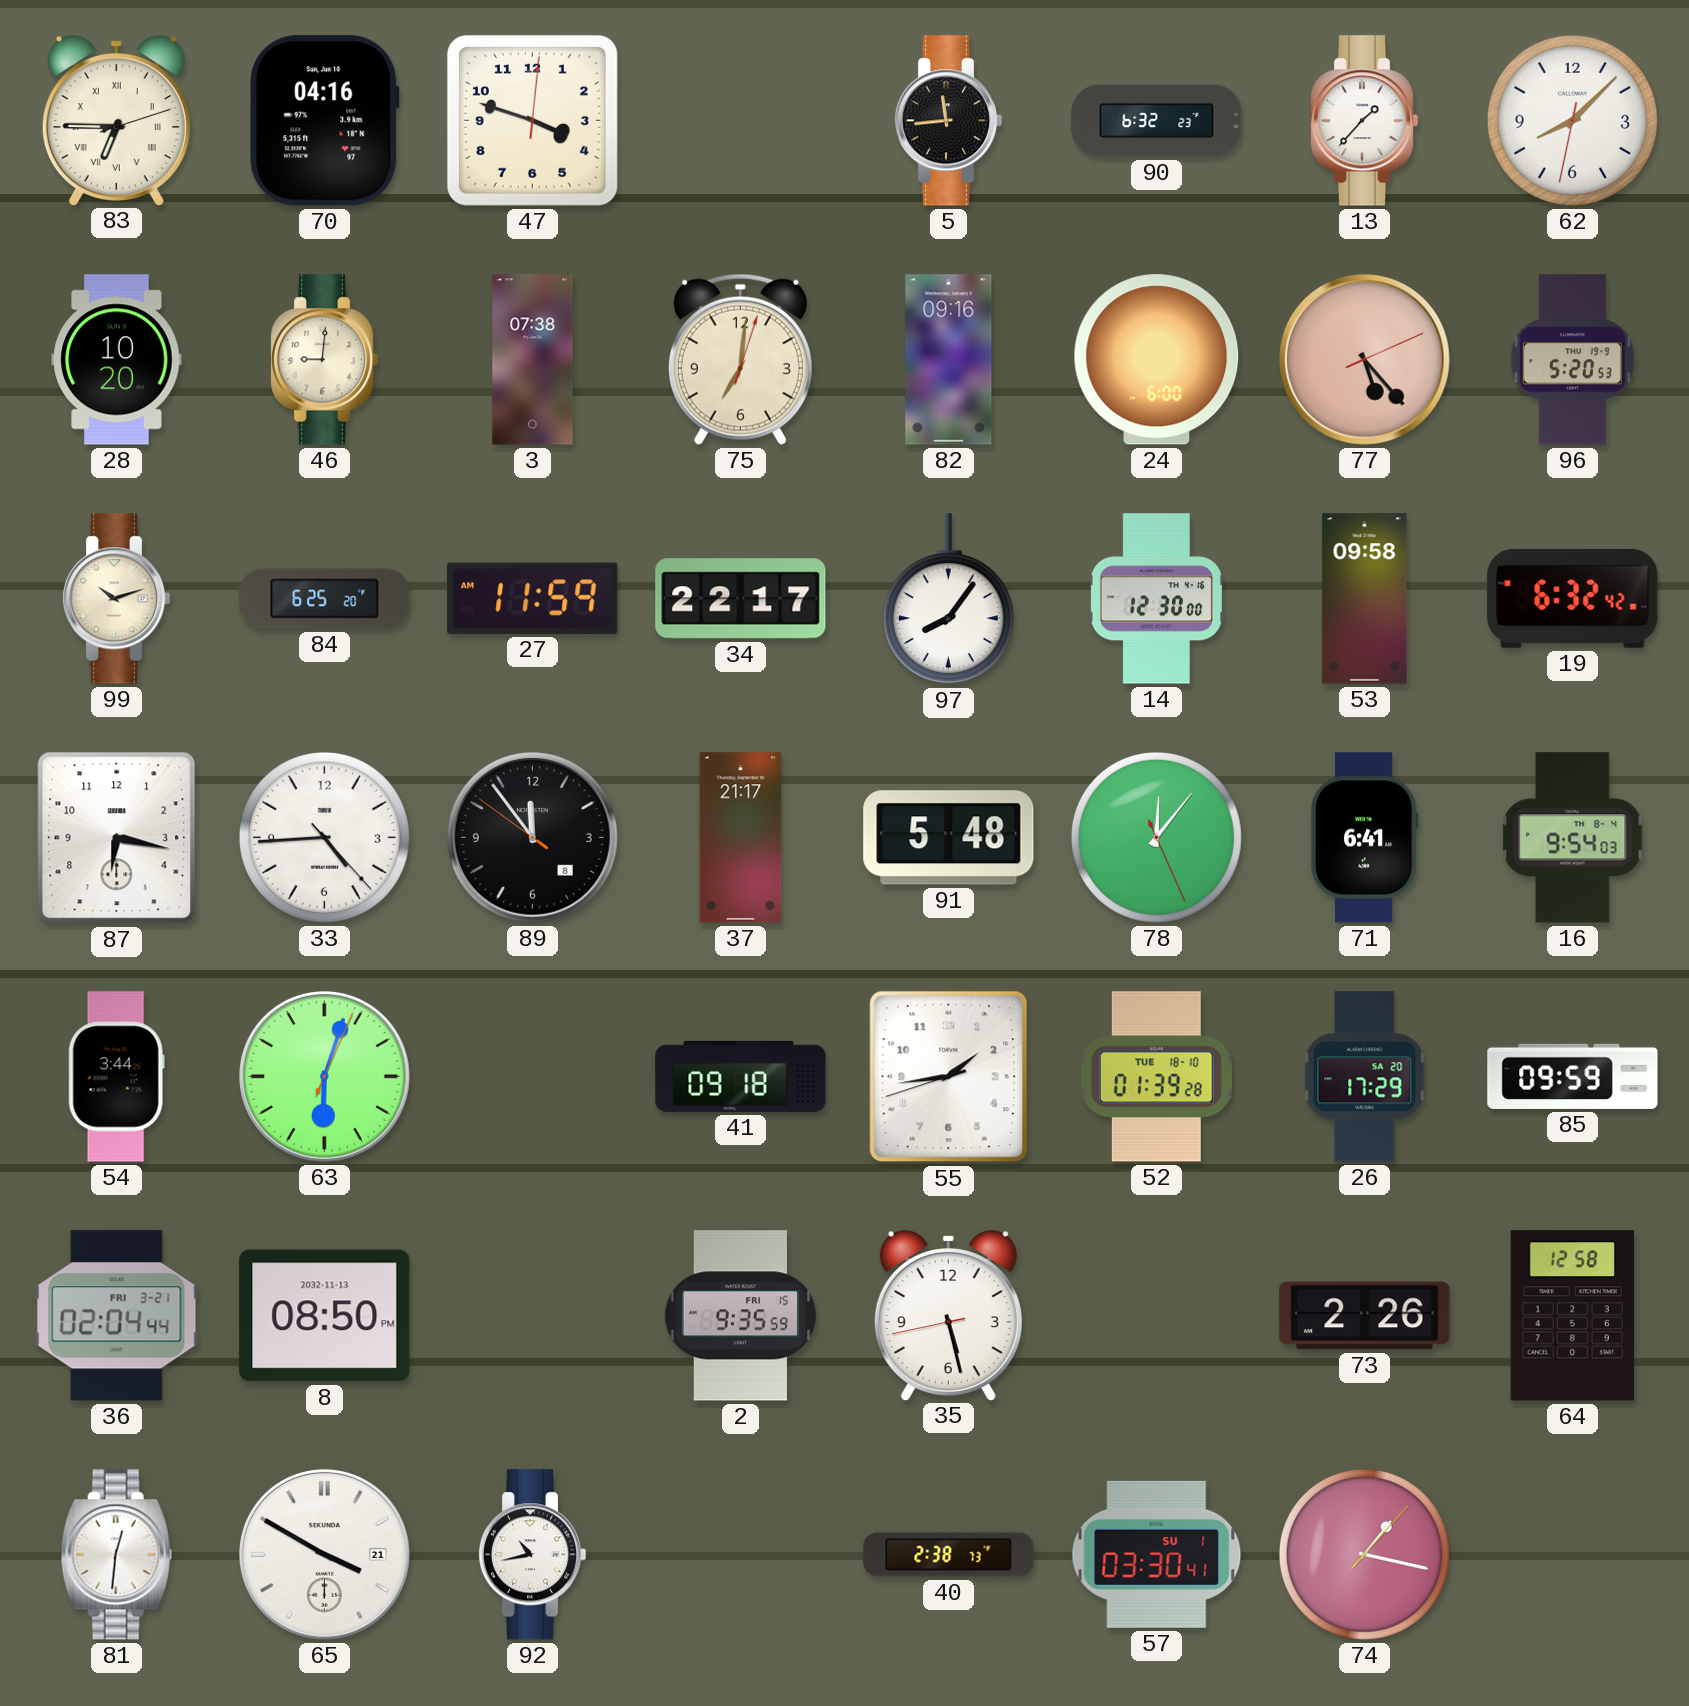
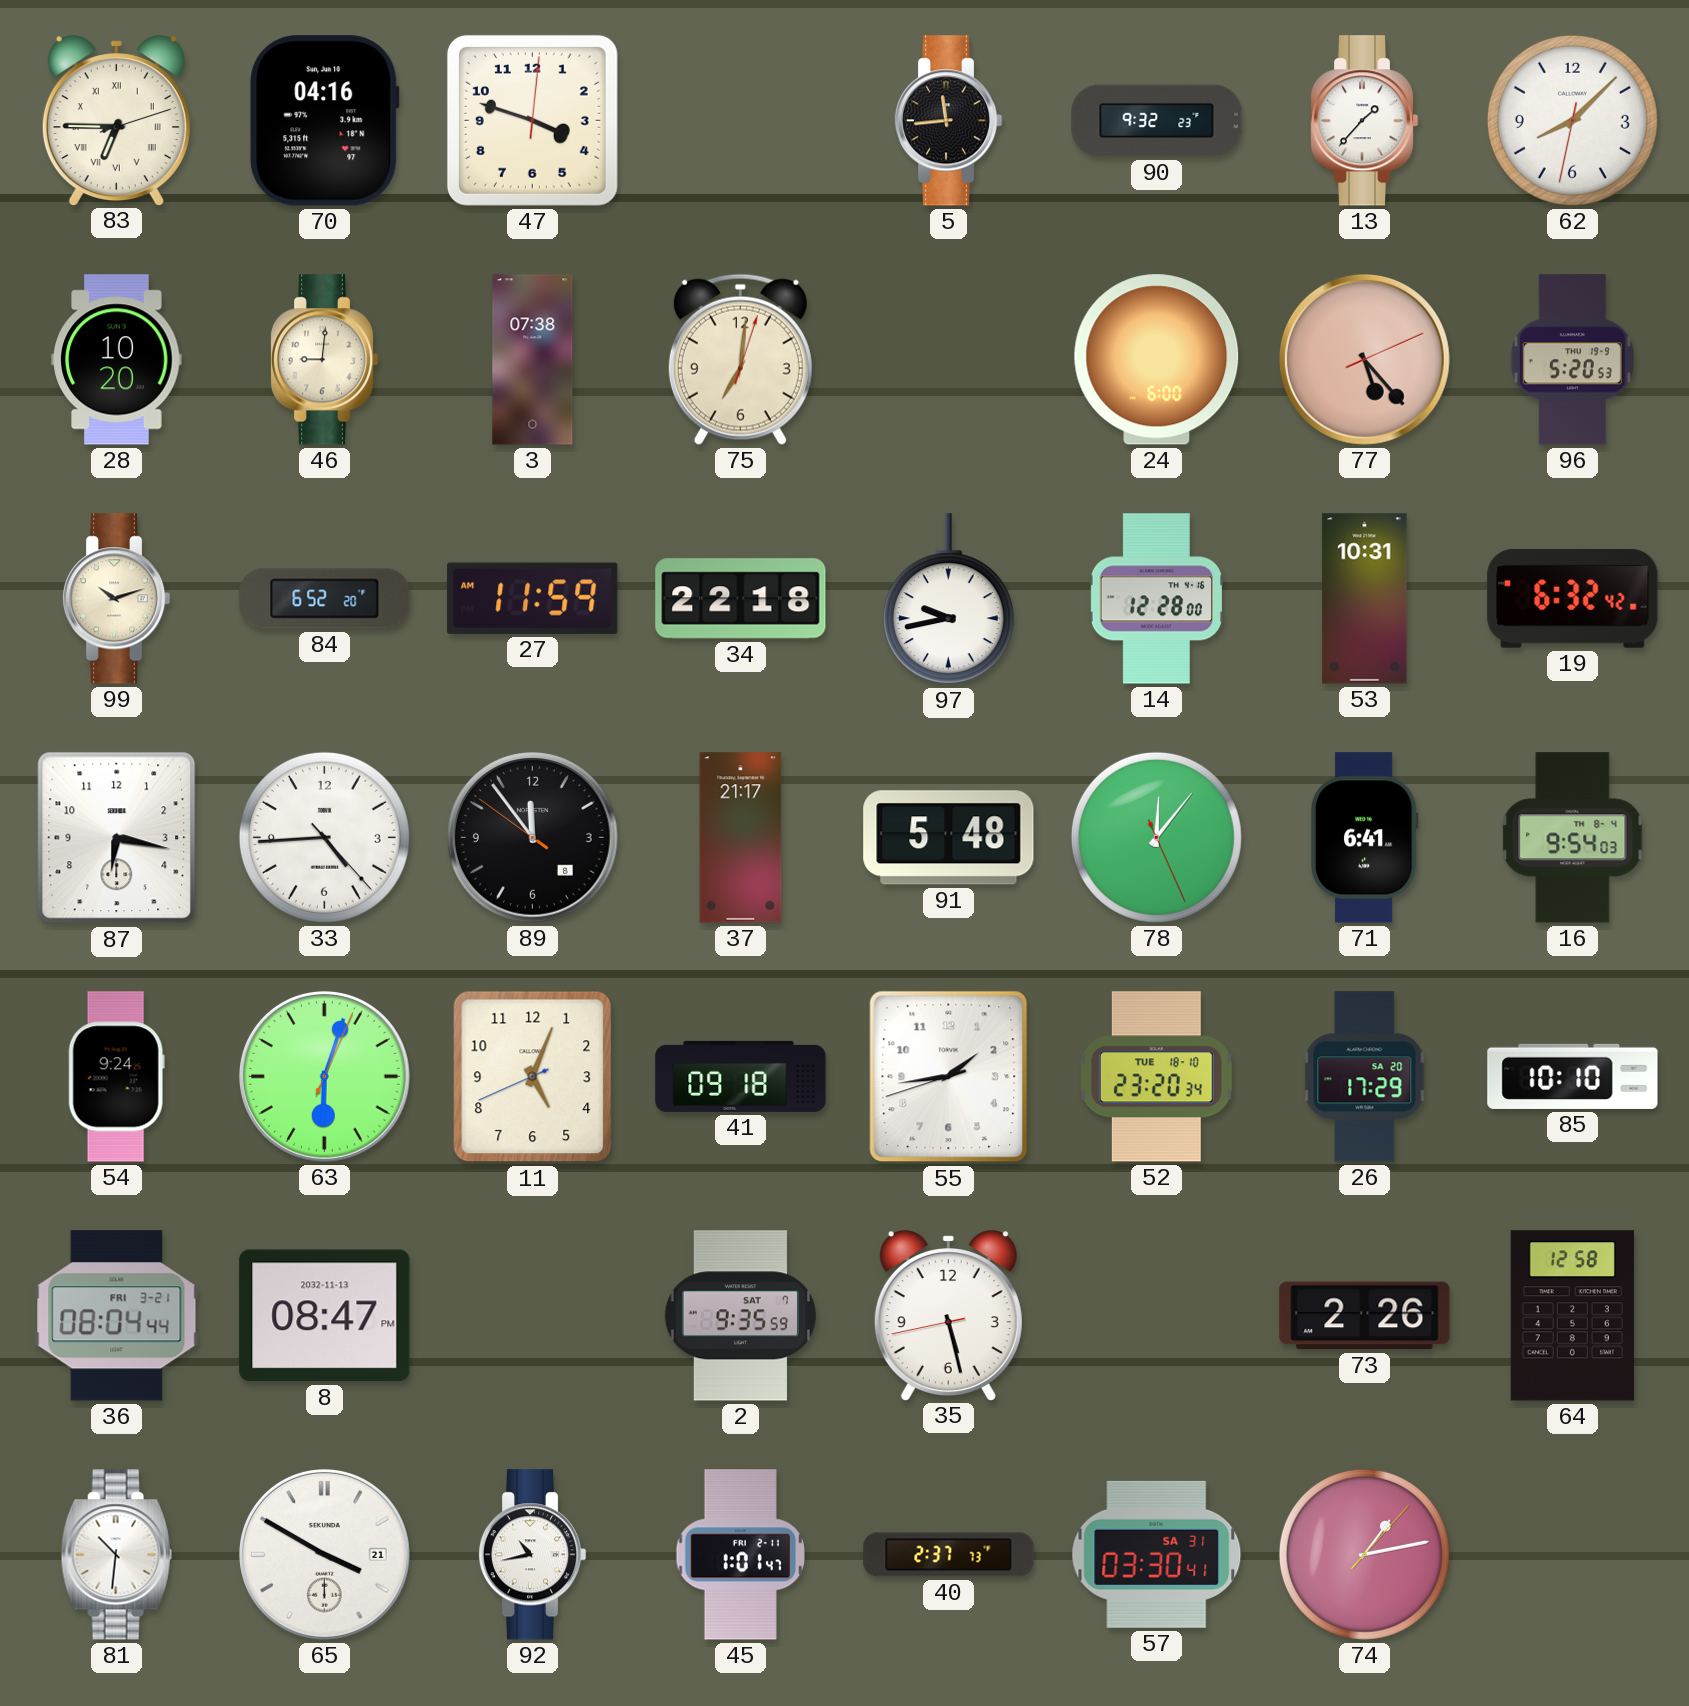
90: 6:32 -> 9:32 (1157, 121)
82: 09:16 -> none (949, 360)
84: 6:25 -> 6:52 (325, 599)
34: 22:17 -> 22:18 (741, 599)
97: 8:06 -> 9:43 (948, 599)
14: 12:30 -> 12:28 (1156, 599)
53: 09:58 -> 10:31 (1365, 599)
54: 3:44 -> 9:24 (116, 1077)
11: none -> 5:03 (533, 1077)
52: 01:39 -> 23:20 (1156, 1077)
85: 09:59 -> 10:10 (1573, 1076)
36: 02:04 -> 08:04 (117, 1316)
8: 08:50 -> 08:47 (325, 1316)
2 date: FRI 15 -> SAT 7 (740, 1316)
81: 12:31 -> 10:31 (116, 1555)
45: none -> 1:01 (740, 1555)
40: 2:38 -> 2:37 (949, 1555)
57 date: SU 1 -> SA 31 (1157, 1554)
74: 1:17 -> 1:13 (1364, 1554)
